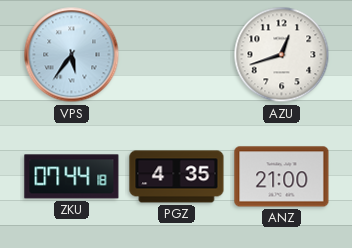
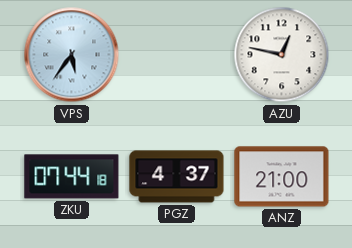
AZU: 12:42 -> 12:47 (282, 55)
PGZ: 4:35 -> 4:37 (177, 177)
